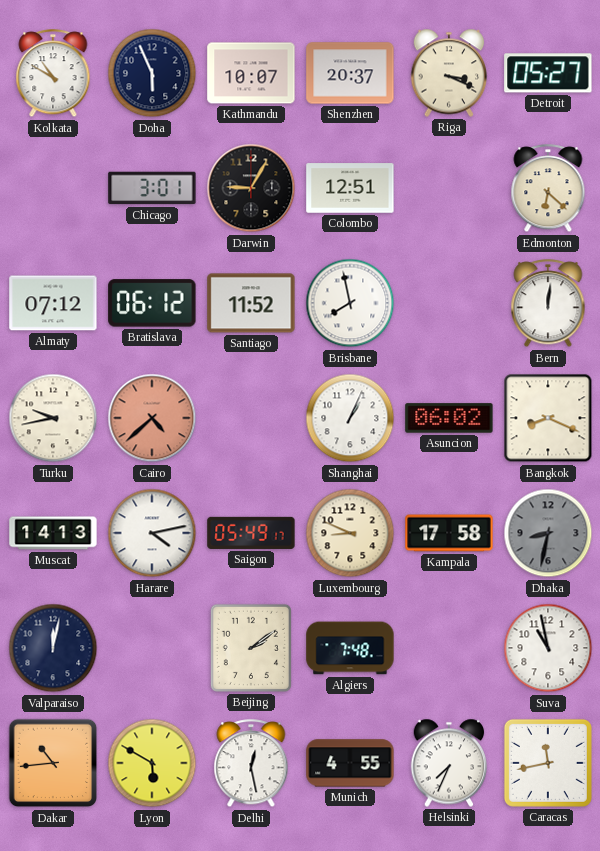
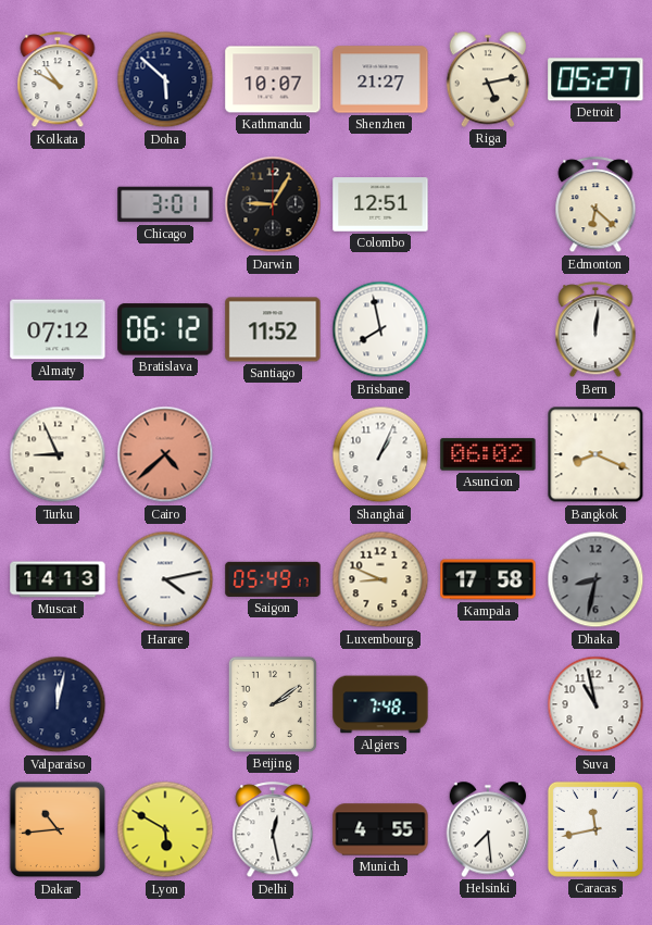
Doha: 5:56 -> 5:52 (165, 79)
Shenzhen: 20:37 -> 21:27 (380, 79)
Riga: 3:19 -> 5:13 (488, 79)
Turku: 9:43 -> 8:56 (58, 454)
Helsinki: 7:34 -> 7:29 (488, 829)
